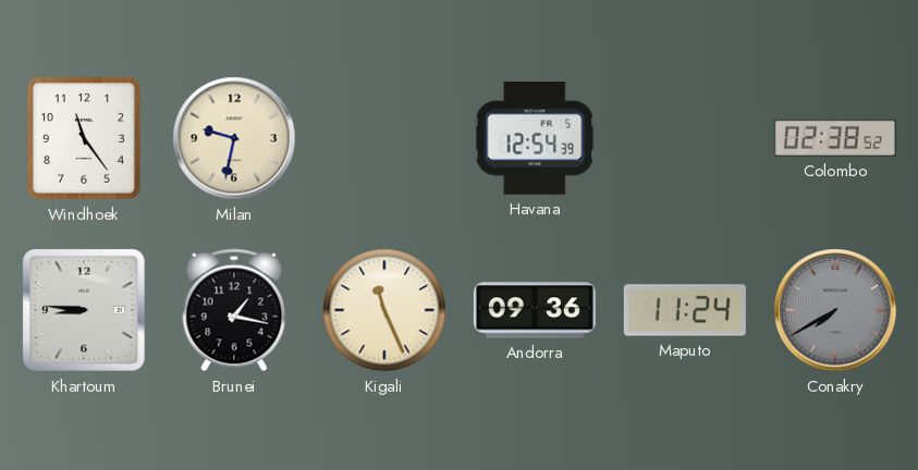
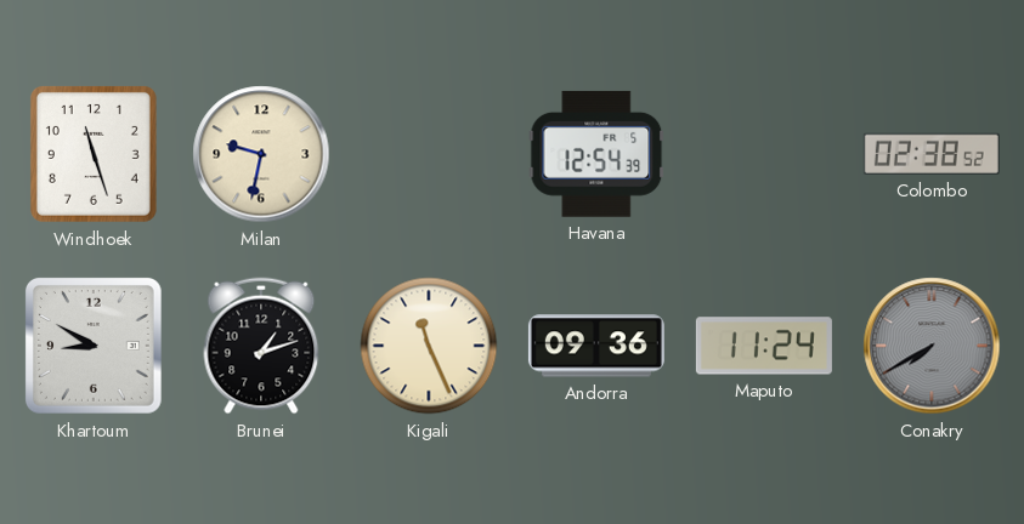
Windhoek: 11:24 -> 11:27 (94, 154)
Khartoum: 8:46 -> 8:50 (94, 346)
Brunei: 1:17 -> 1:12 (261, 346)
